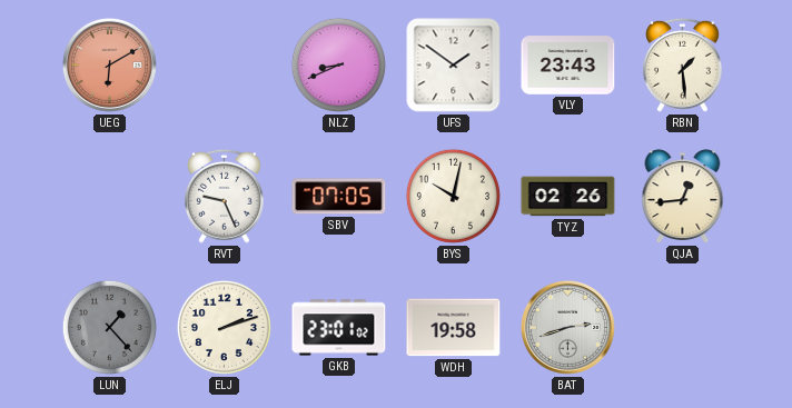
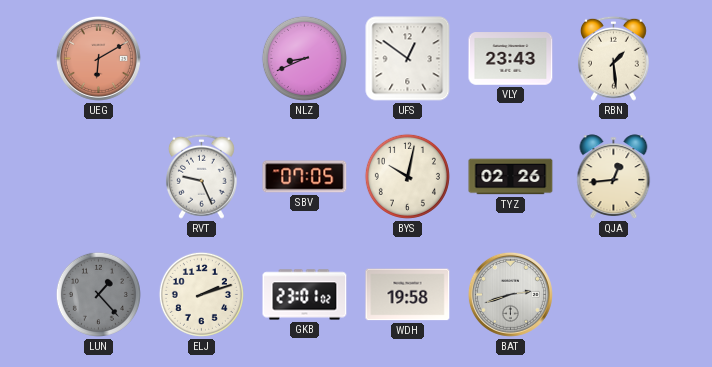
UFS: 1:51 -> 12:51 (408, 59)
